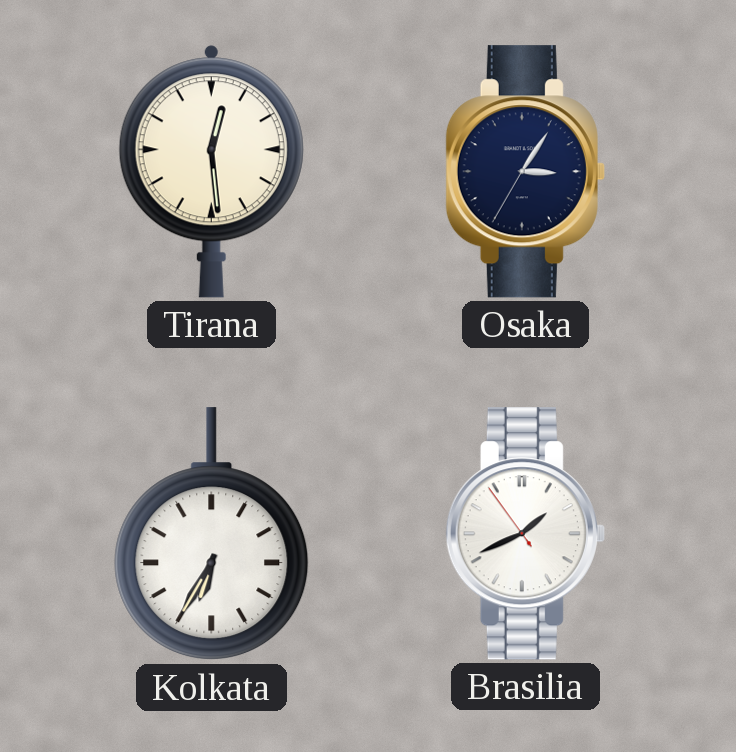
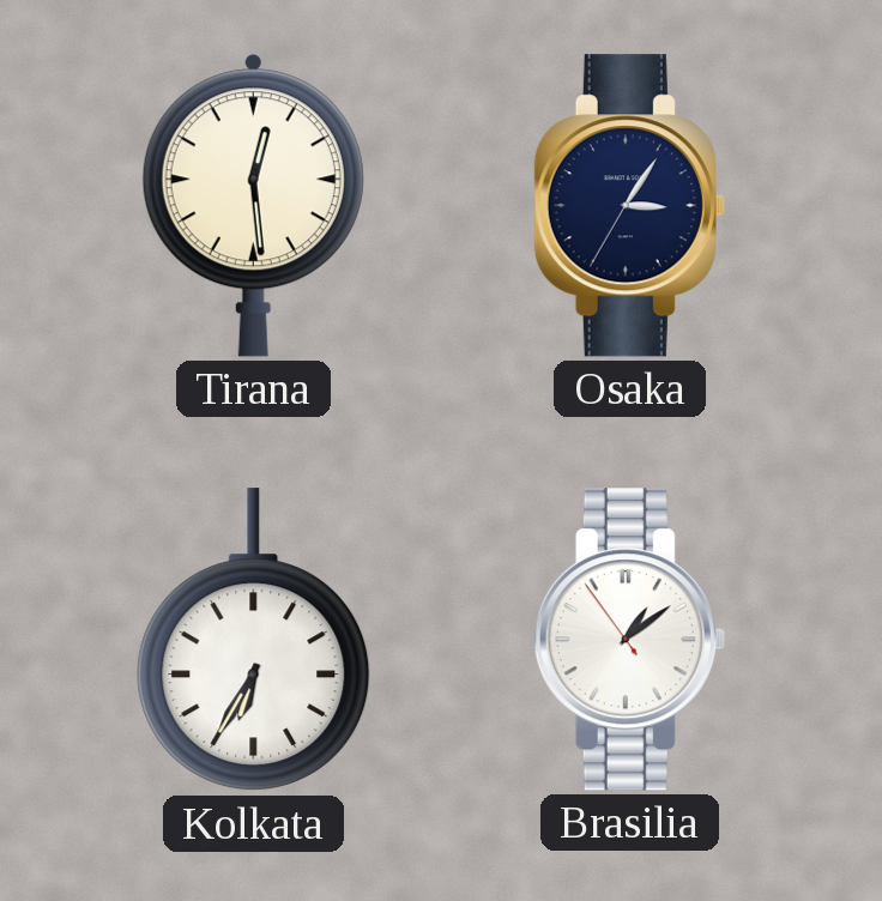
Brasilia: 1:40 -> 1:08 (629, 640)
